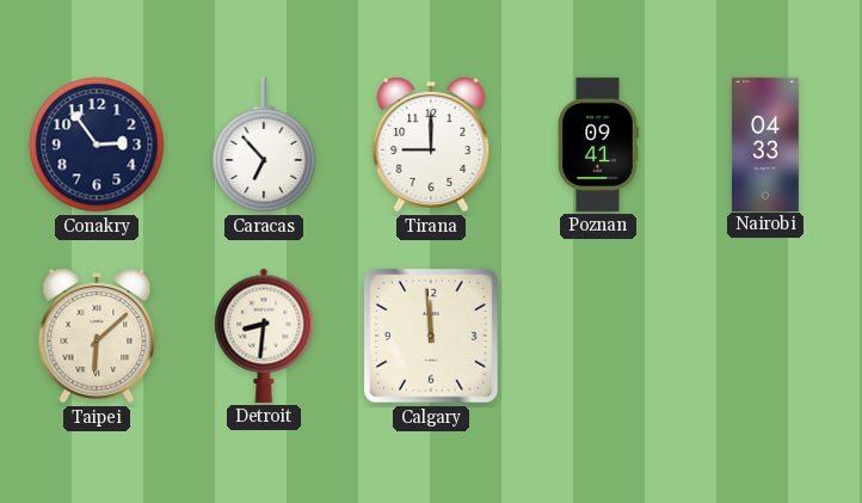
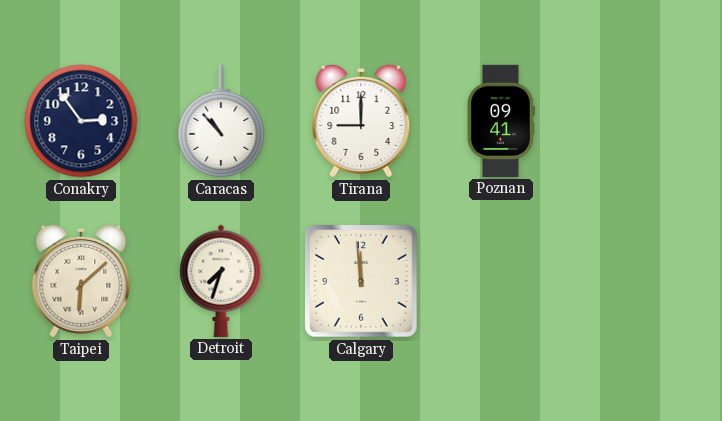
Caracas: 6:53 -> 10:53 (221, 121)
Nairobi: 04:33 -> none (765, 143)
Detroit: 8:31 -> 7:33 (221, 281)
